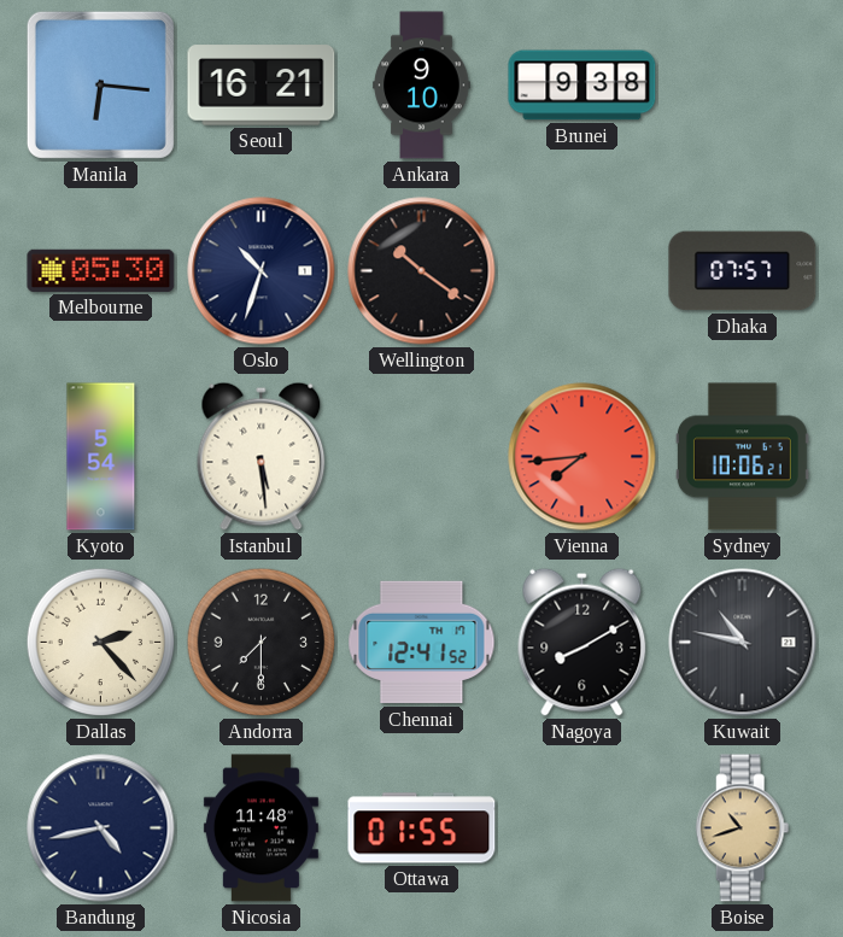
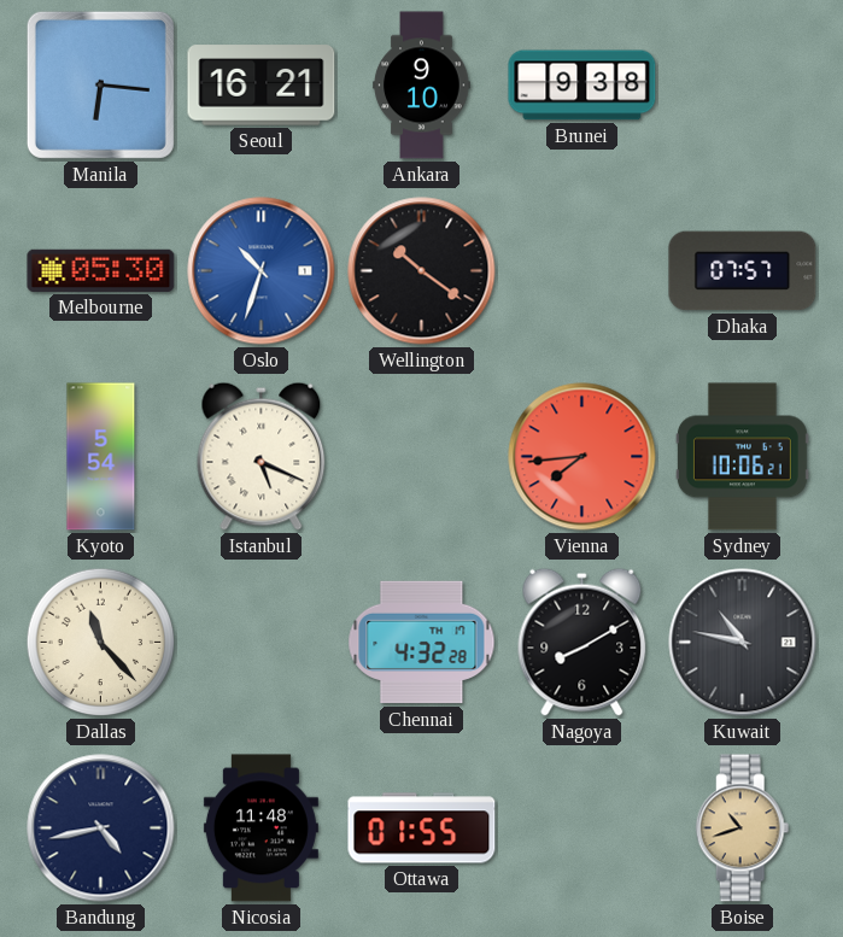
Oslo dial: navy -> blue (262, 271)
Istanbul: 5:29 -> 5:19 (262, 456)
Dallas: 2:23 -> 11:23 (101, 643)
Andorra: 7:30 -> none (262, 643)
Chennai: 12:41 -> 4:32 (422, 643)
